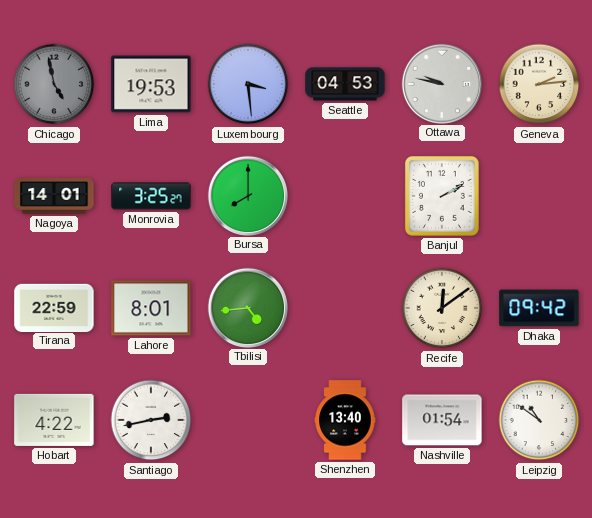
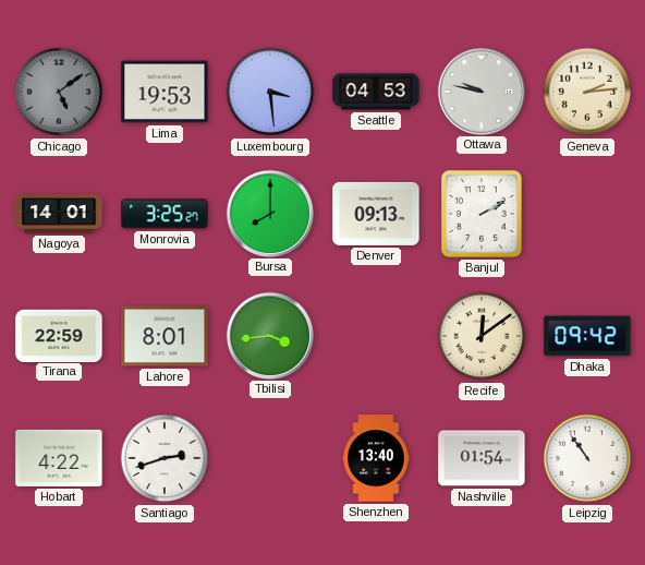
Chicago: 4:58 -> 5:09 (59, 92)
Denver: none -> 09:13 (376, 214)
Tbilisi: 4:44 -> 3:44 (269, 335)
Santiago: 2:43 -> 2:42 (165, 458)
Leipzig: 10:51 -> 10:54 (587, 458)
